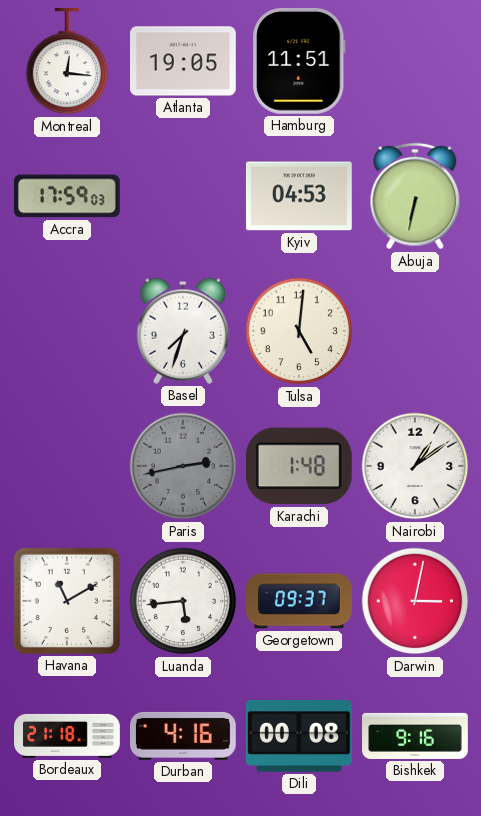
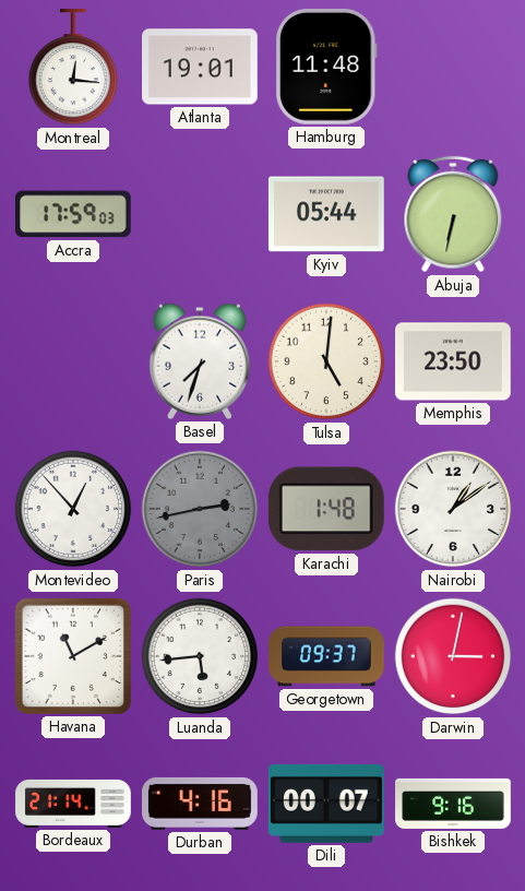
Atlanta: 19:05 -> 19:01 (201, 67)
Hamburg: 11:51 -> 11:48 (326, 68)
Kyiv: 04:53 -> 05:44 (326, 214)
Memphis: none -> 23:50 (454, 361)
Montevideo: none -> 12:53 (73, 509)
Bordeaux: 21:18 -> 21:14 (73, 804)
Dili: 00:08 -> 00:07 (326, 804)
